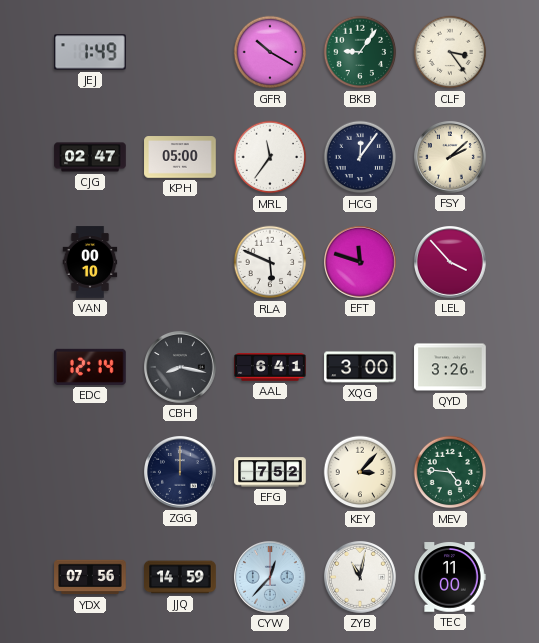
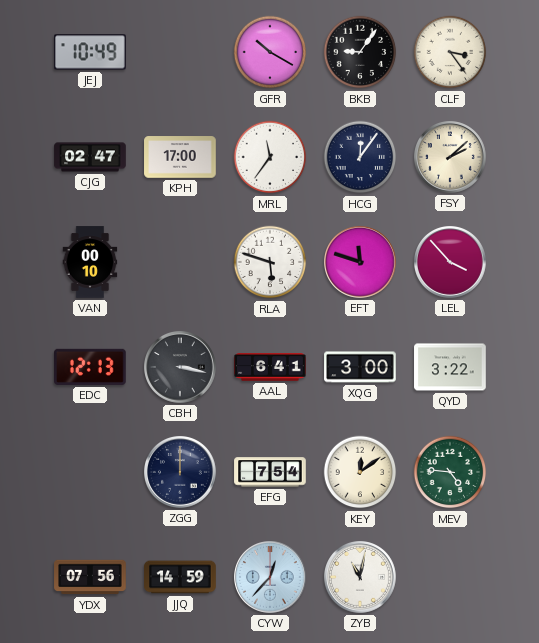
JEJ: 1:49 -> 10:49 (90, 52)
BKB dial: green -> black (360, 52)
KPH: 05:00 -> 17:00 (180, 157)
RLA: 5:49 -> 5:48 (270, 262)
EDC: 12:14 -> 12:13 (91, 367)
CBH: 8:17 -> 3:17 (181, 368)
QYD: 3:26 -> 3:22 (450, 367)
EFG: 7:52 -> 7:54 (270, 472)
KEY: 3:07 -> 12:09 (360, 472)
TEC: 11:00 -> none (450, 577)
